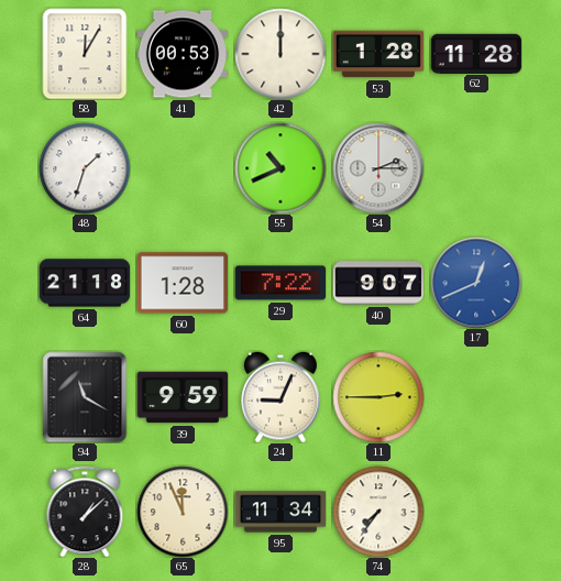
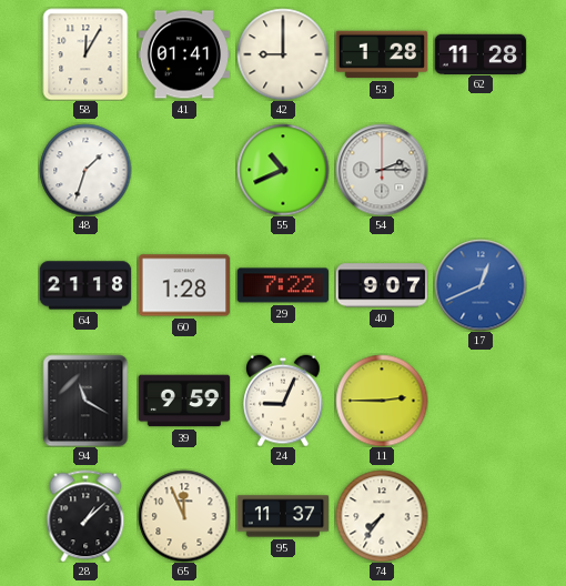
41: 00:53 -> 01:41 (183, 54)
42: 12:00 -> 9:00 (283, 54)
95: 11:34 -> 11:37 (283, 516)
